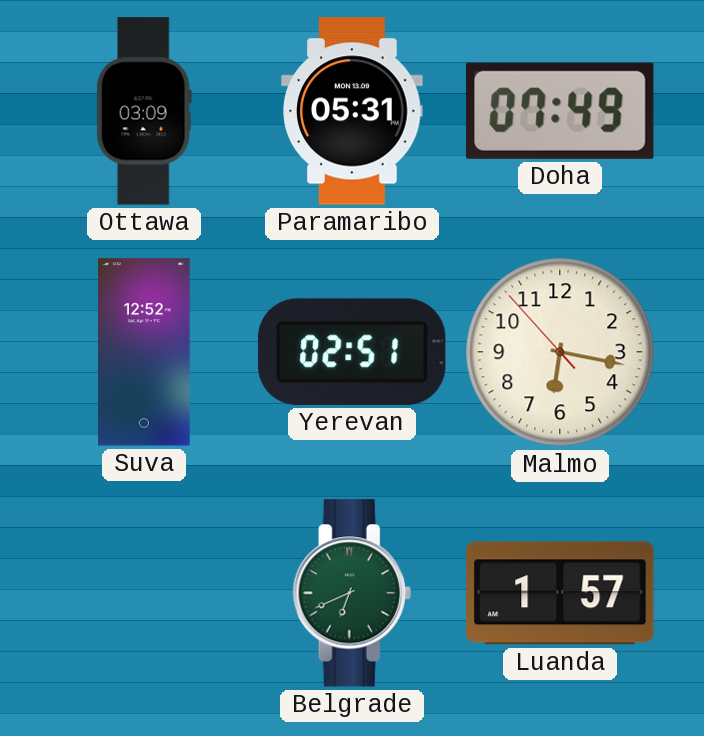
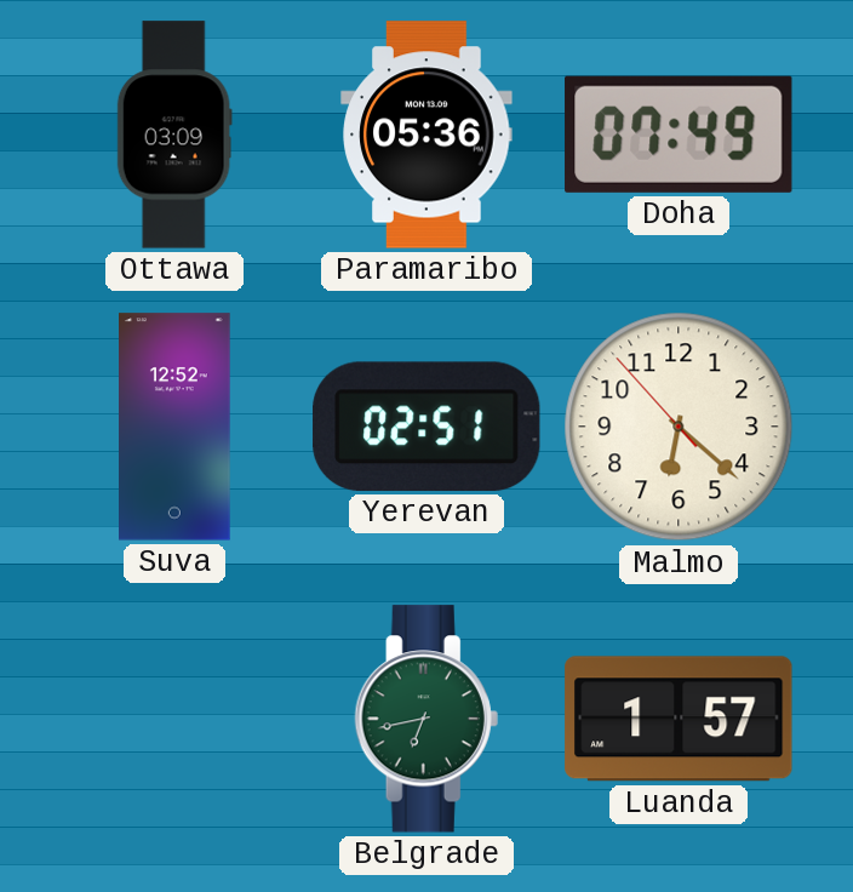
Paramaribo: 05:31 -> 05:36 (426, 135)
Malmo: 6:16 -> 6:21 (679, 427)
Belgrade: 6:41 -> 6:43 (426, 719)
